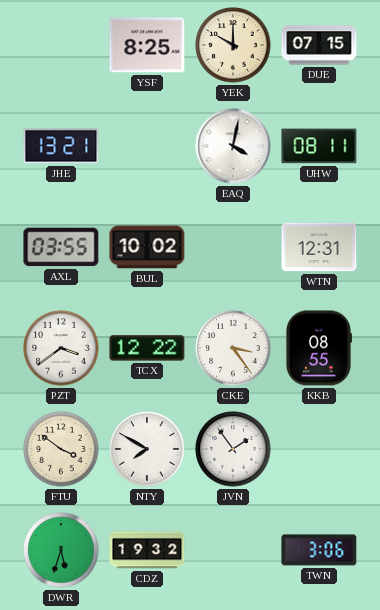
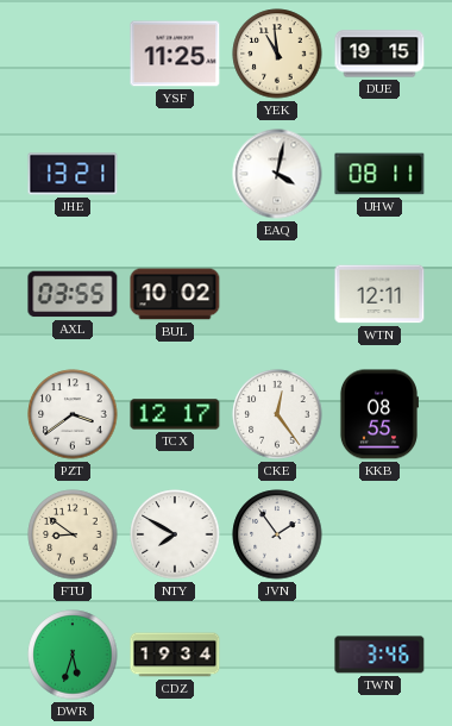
YSF: 8:25 -> 11:25 (175, 54)
YEK: 10:00 -> 10:59 (277, 54)
DUE: 07:15 -> 19:15 (379, 54)
WTN: 12:31 -> 12:11 (379, 294)
TCX: 12:22 -> 12:17 (175, 414)
CKE: 3:24 -> 12:24 (277, 414)
FTU: 3:51 -> 8:51 (73, 534)
CDZ: 19:32 -> 19:34 (175, 655)
TWN: 3:06 -> 3:46 (379, 655)
